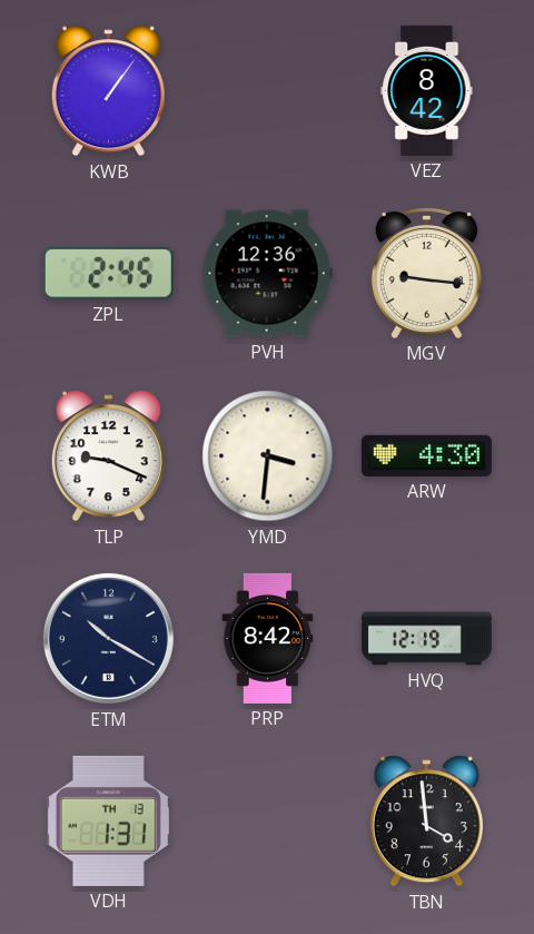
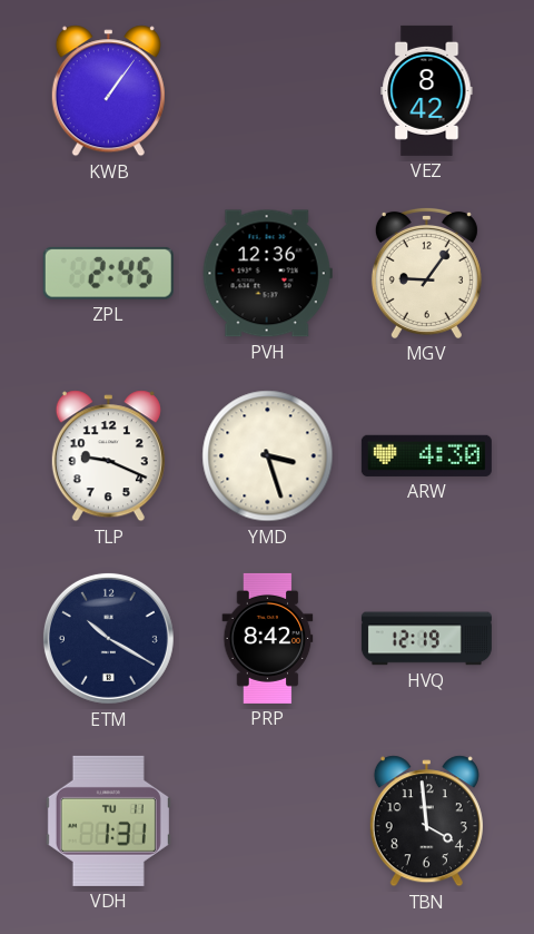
MGV: 9:16 -> 9:06 (426, 273)
YMD: 3:31 -> 3:27 (268, 456)
VDH date: TH 13 -> TU 11 (108, 820)
